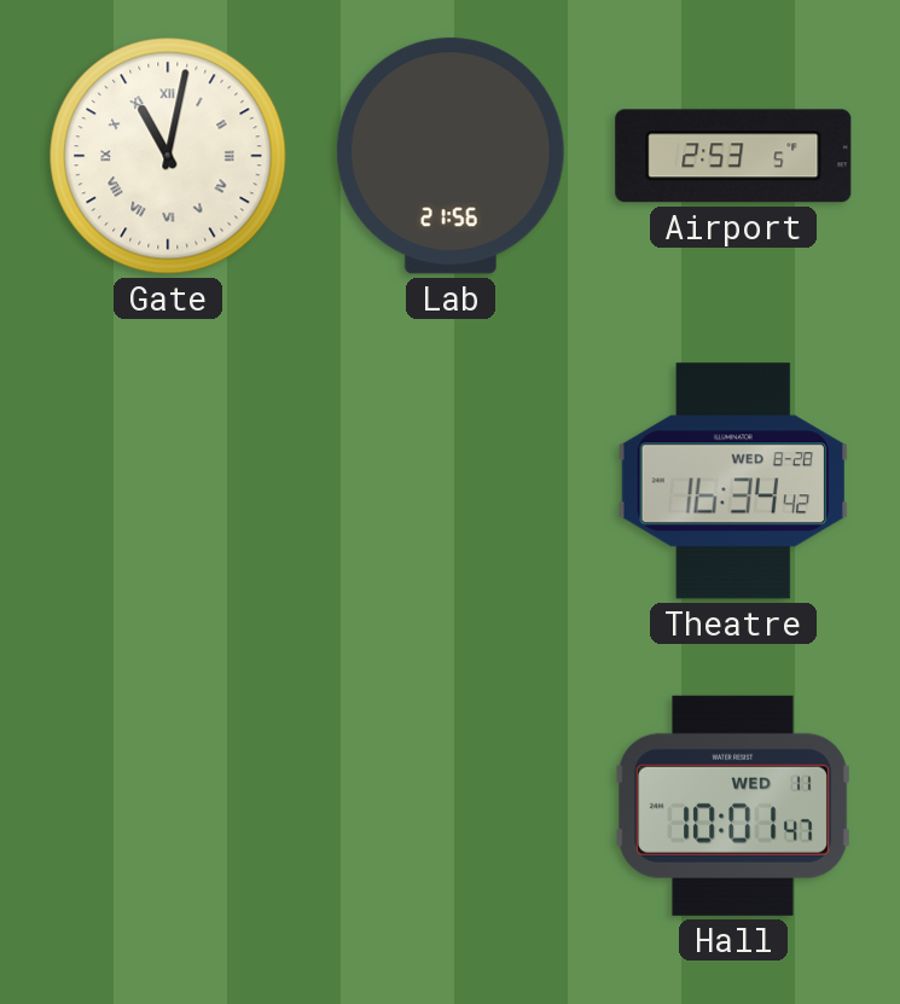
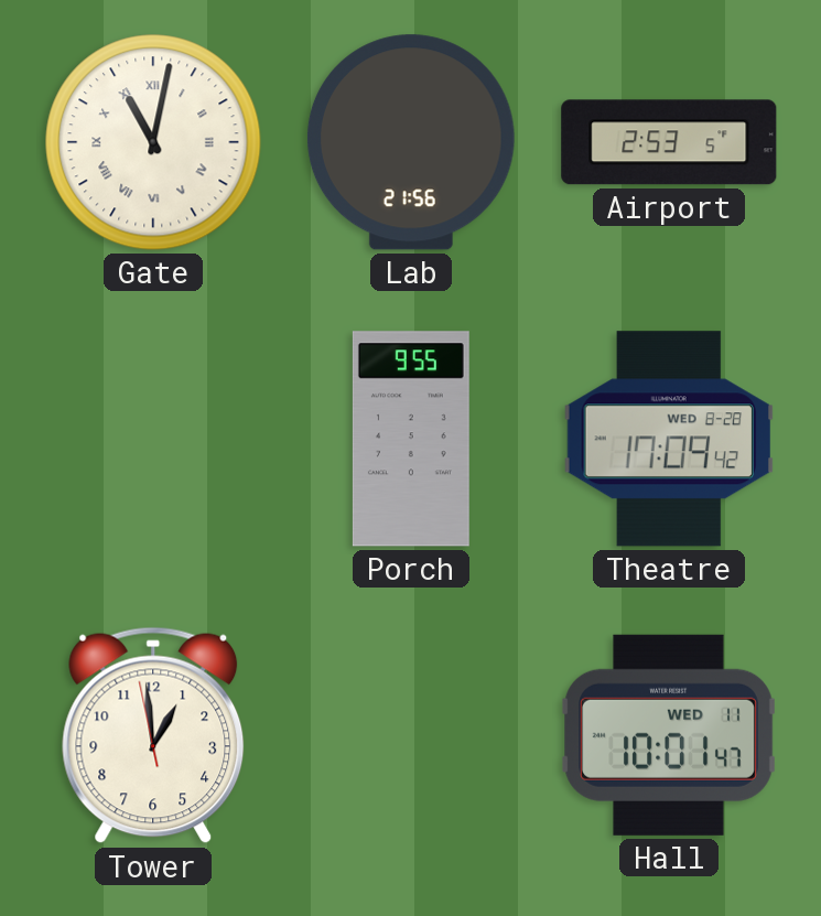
Porch: none -> 9:55 (411, 439)
Theatre: 16:34 -> 17:09 (668, 439)
Tower: none -> 12:58 (153, 735)
